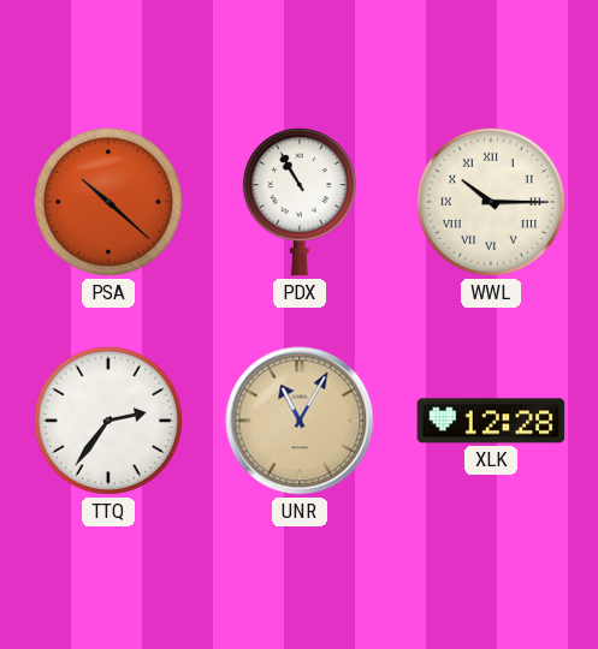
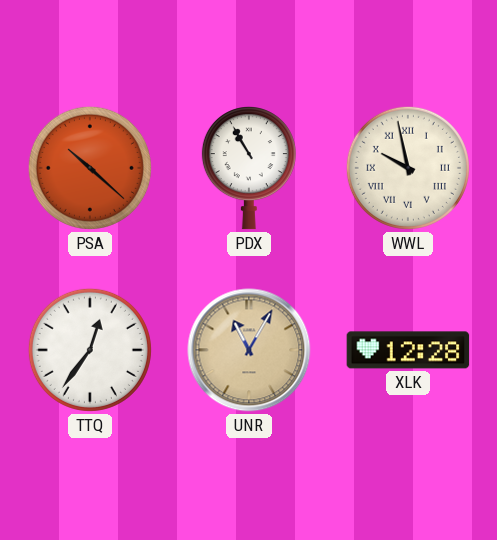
WWL: 10:15 -> 9:58 (408, 168)
TTQ: 2:36 -> 12:36 (90, 350)
